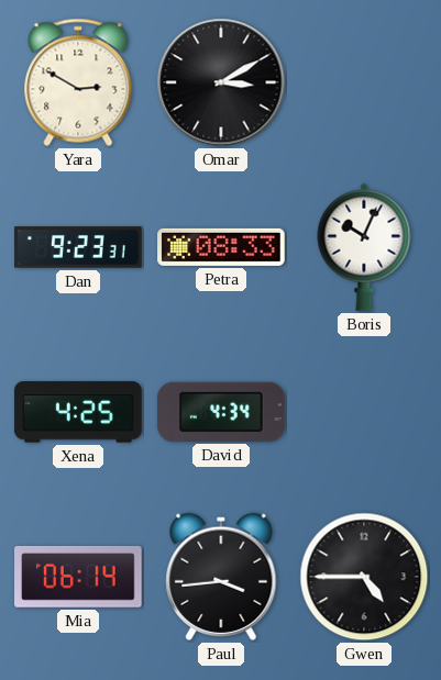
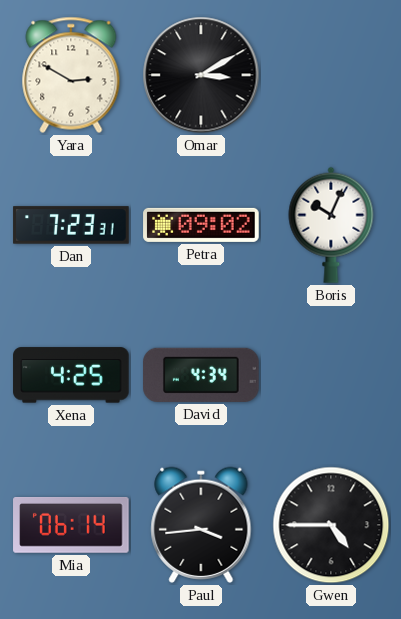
Dan: 9:23 -> 7:23 (71, 225)
Petra: 08:33 -> 09:02 (201, 225)
